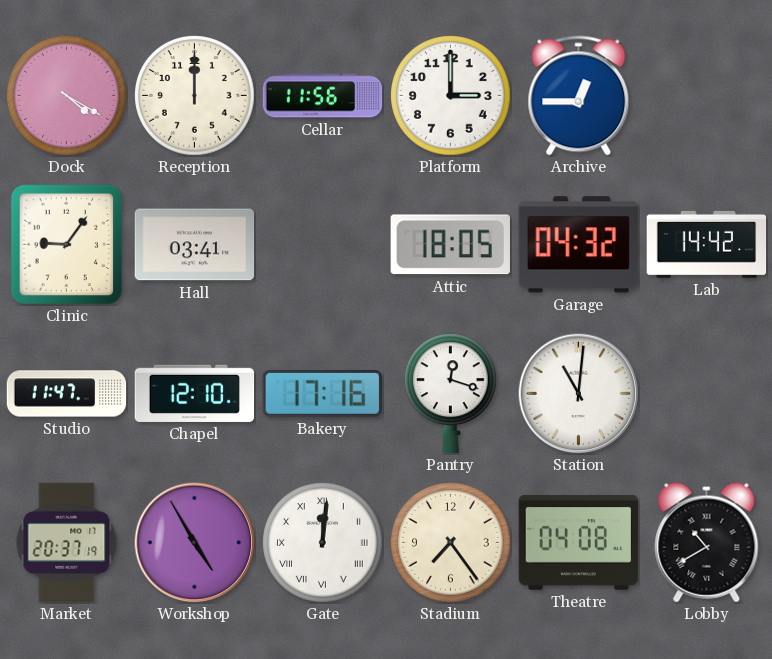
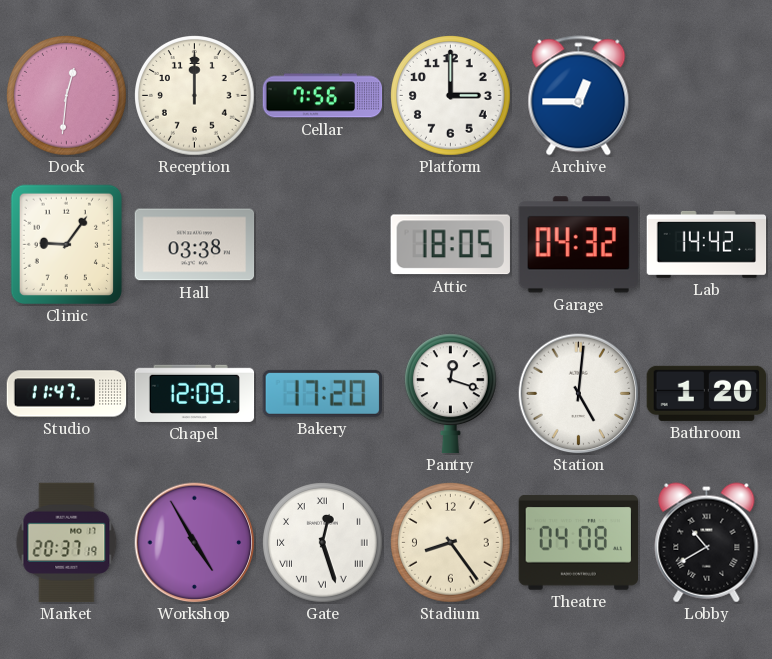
Dock: 4:20 -> 12:31 (67, 96)
Cellar: 11:56 -> 7:56 (323, 96)
Hall: 03:41 -> 03:38 (195, 245)
Chapel: 12:10 -> 12:09 (195, 393)
Bakery: 17:16 -> 17:20 (322, 393)
Station: 11:01 -> 5:01 (579, 394)
Bathroom: none -> 1:20 (707, 393)
Gate: 12:01 -> 12:27 (323, 543)
Stadium: 7:24 -> 8:24 (451, 543)
